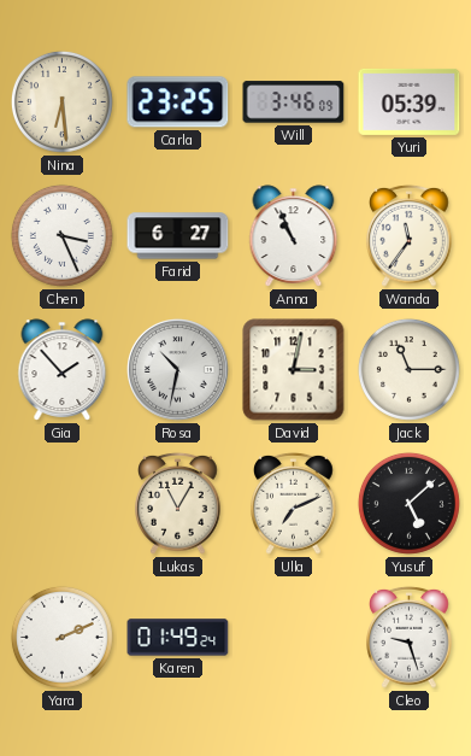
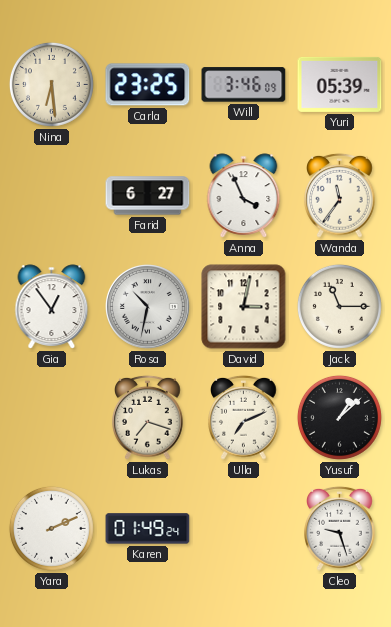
Chen: 3:26 -> none (61, 235)
Anna: 10:56 -> 3:56 (244, 196)
Gia: 1:53 -> 12:54 (52, 307)
Lukas: 11:05 -> 7:18 (148, 417)
Yusuf: 5:08 -> 1:08 (339, 417)
